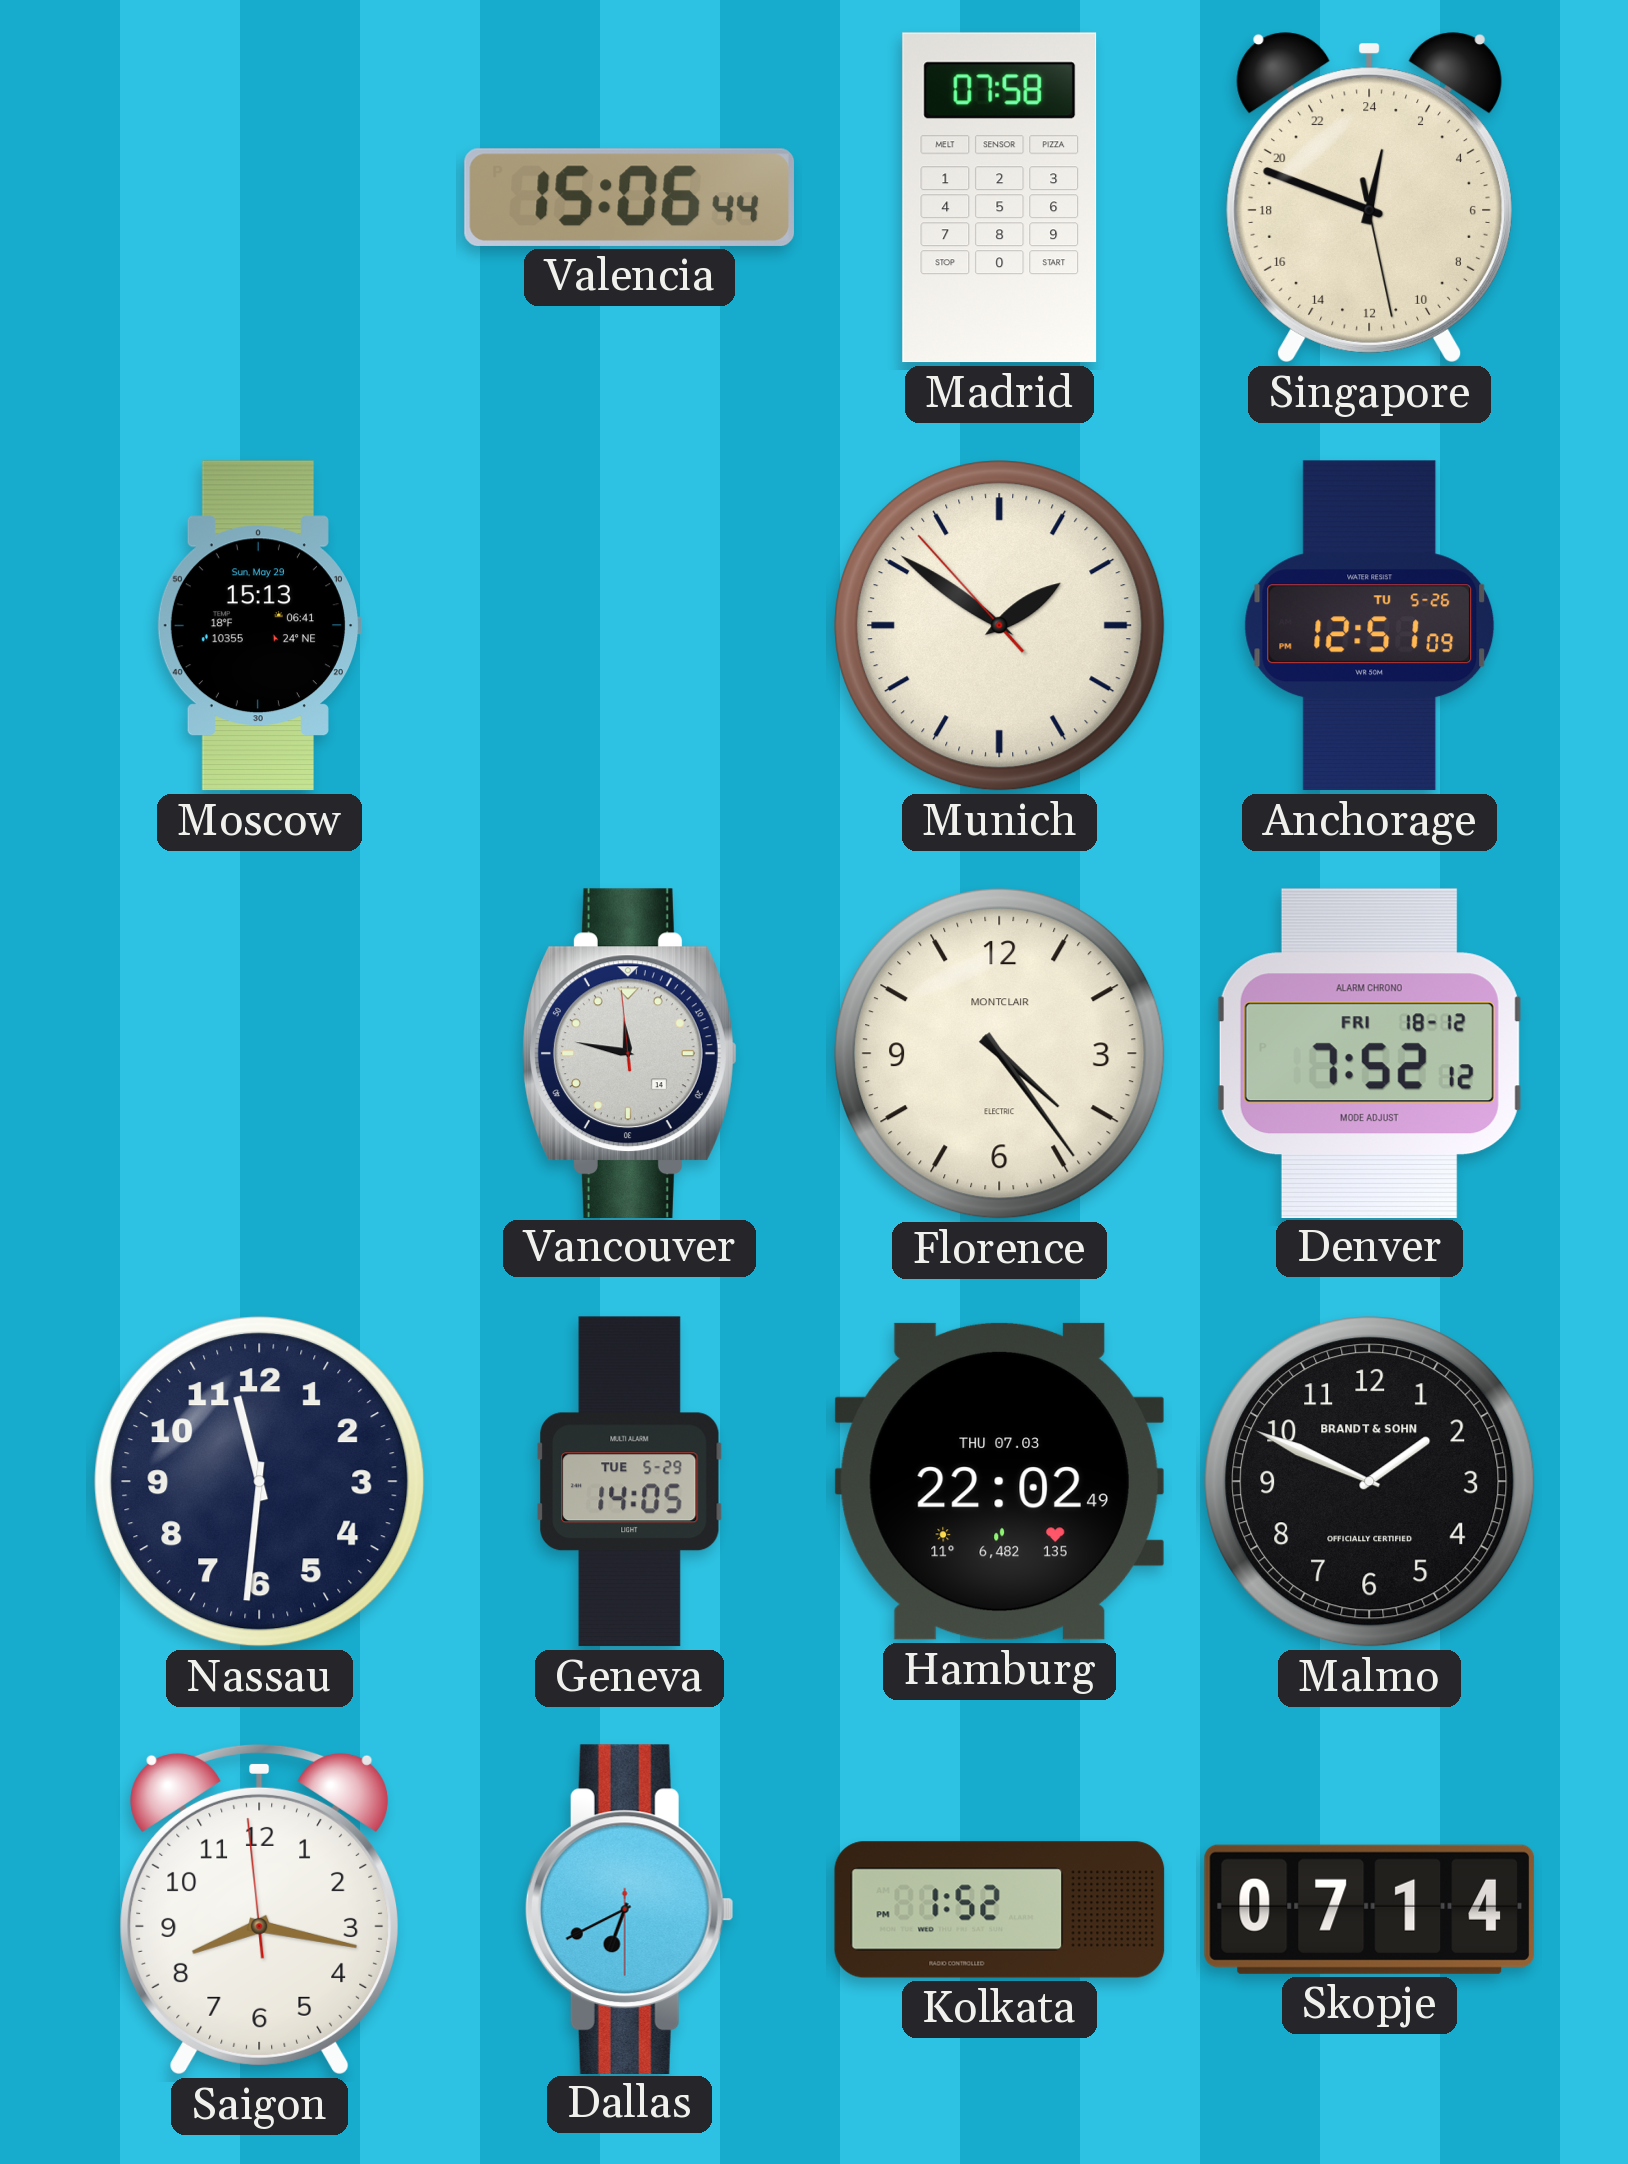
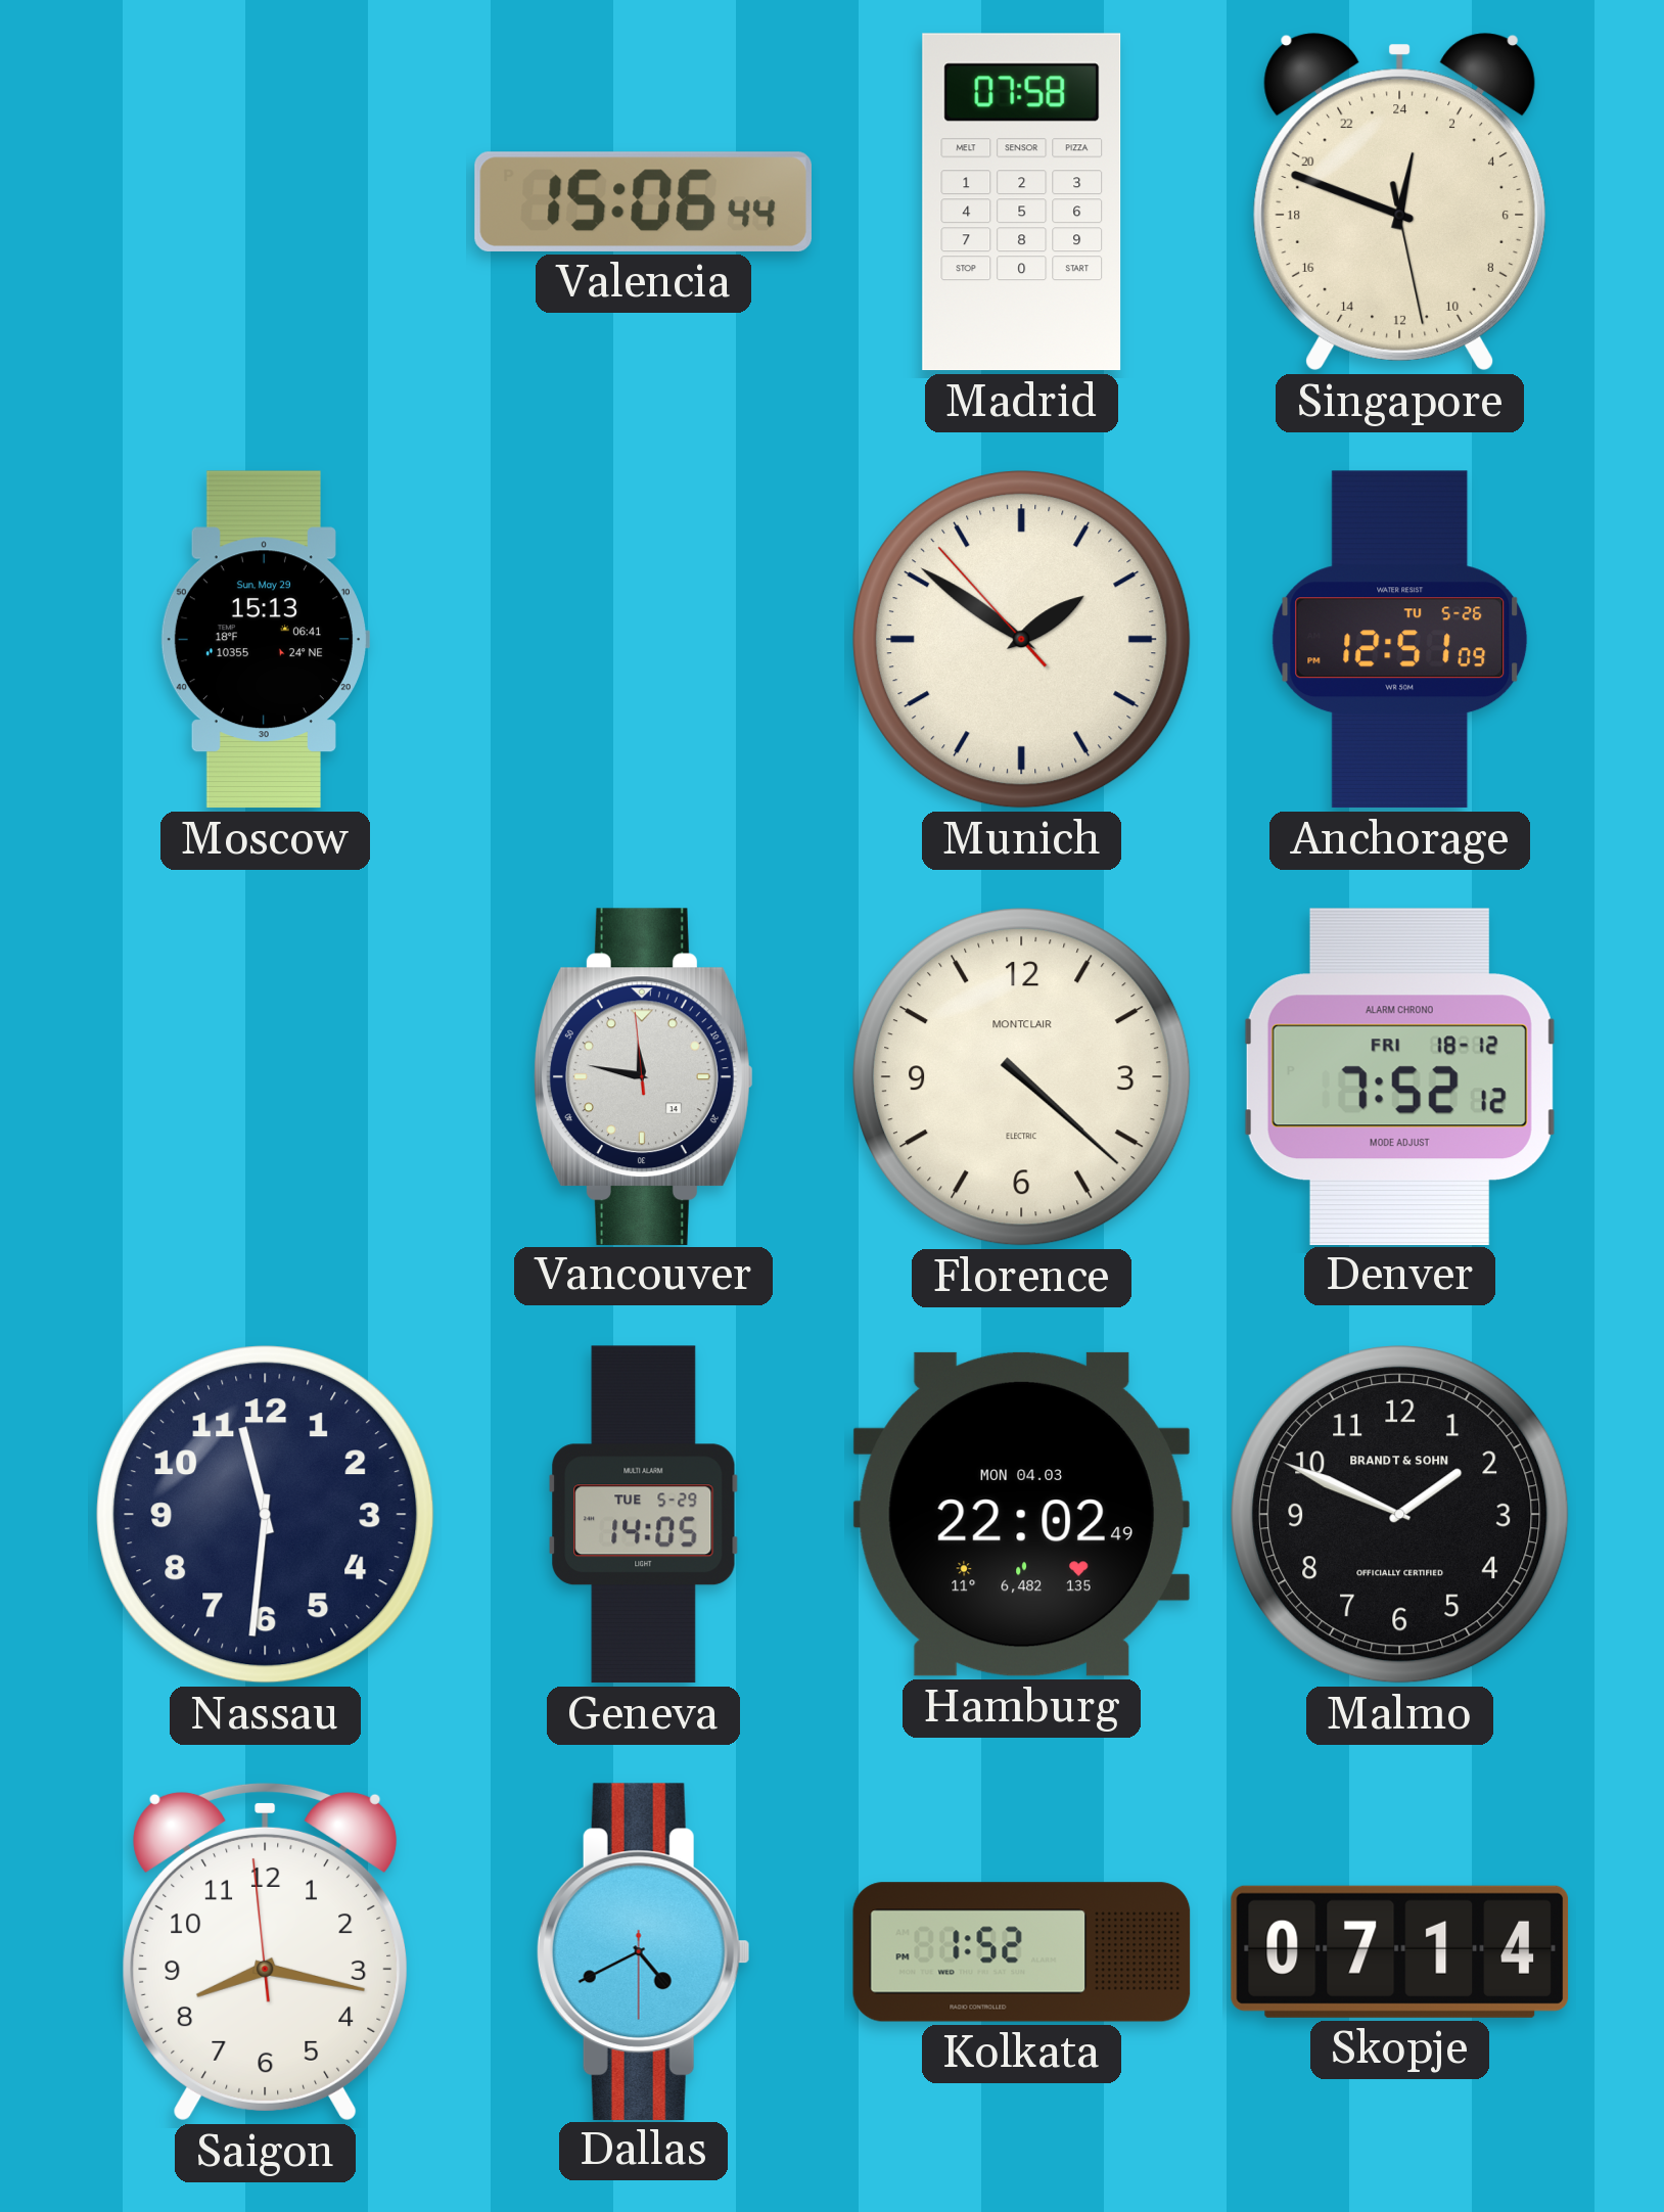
Florence: 4:24 -> 4:22 (1022, 1077)
Hamburg date: THU 07.03 -> MON 04.03 (1021, 1514)
Dallas: 6:40 -> 4:40 (643, 1951)
